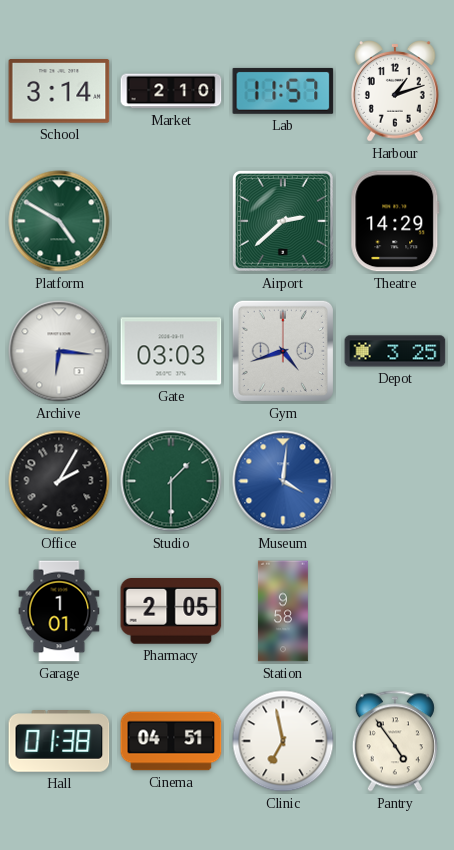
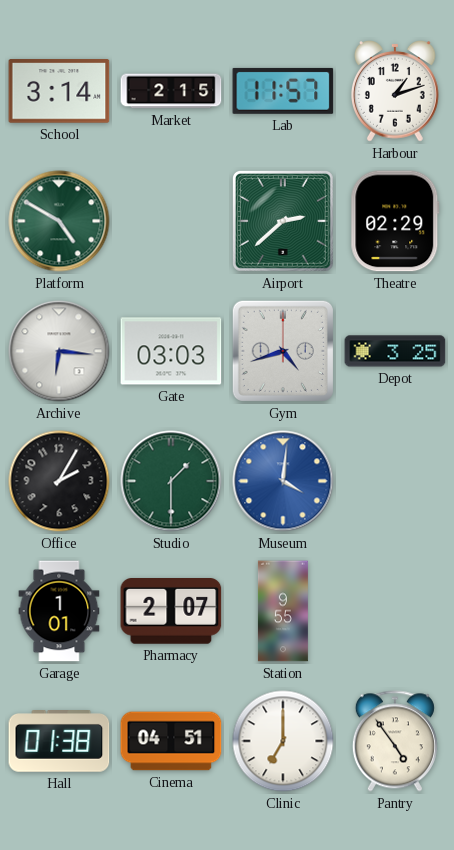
Market: 2:10 -> 2:15 (171, 91)
Theatre: 14:29 -> 02:29 (395, 221)
Pharmacy: 2:05 -> 2:07 (171, 612)
Station: 9:58 -> 9:55 (283, 611)
Clinic: 6:58 -> 7:00 (283, 741)
